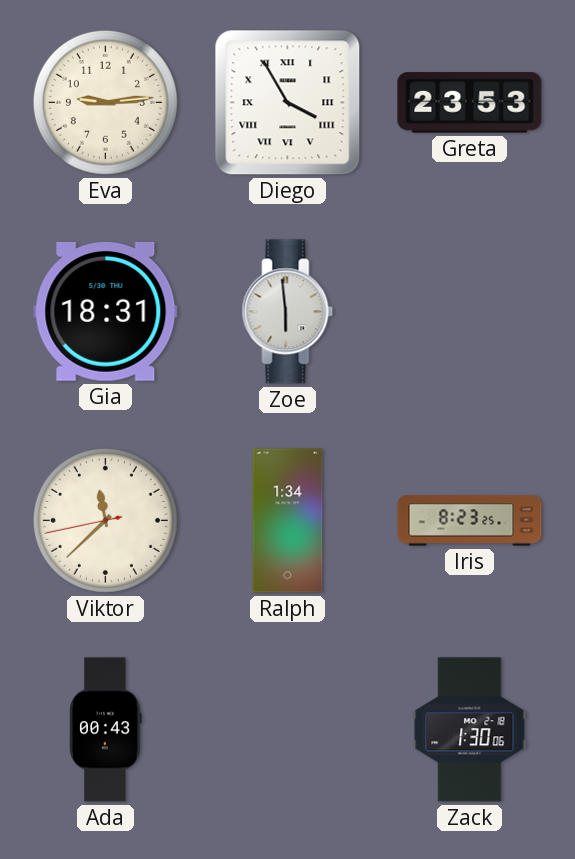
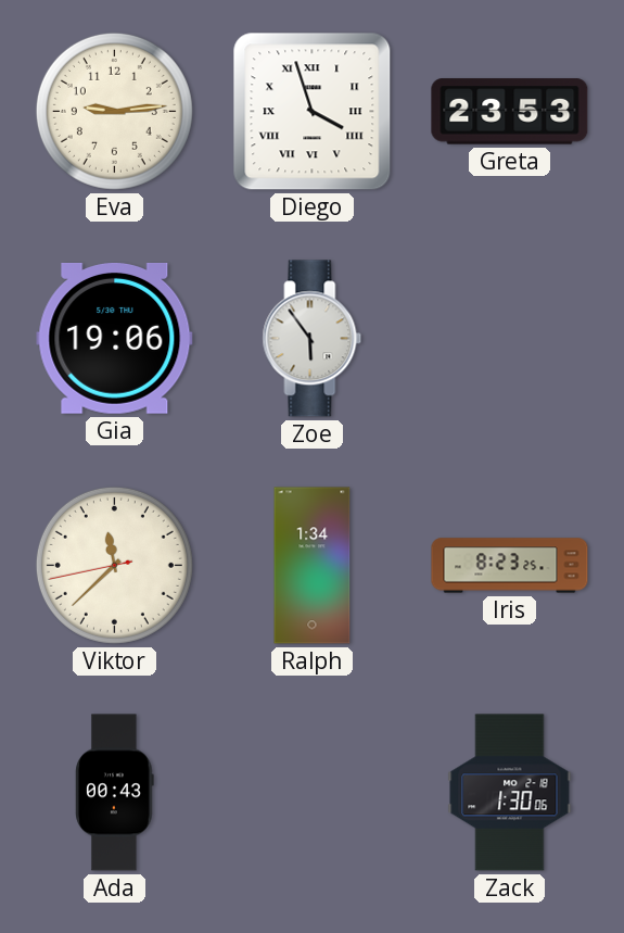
Diego: 3:55 -> 3:57 (313, 112)
Gia: 18:31 -> 19:06 (115, 338)
Zoe: 5:59 -> 5:54 (313, 339)
